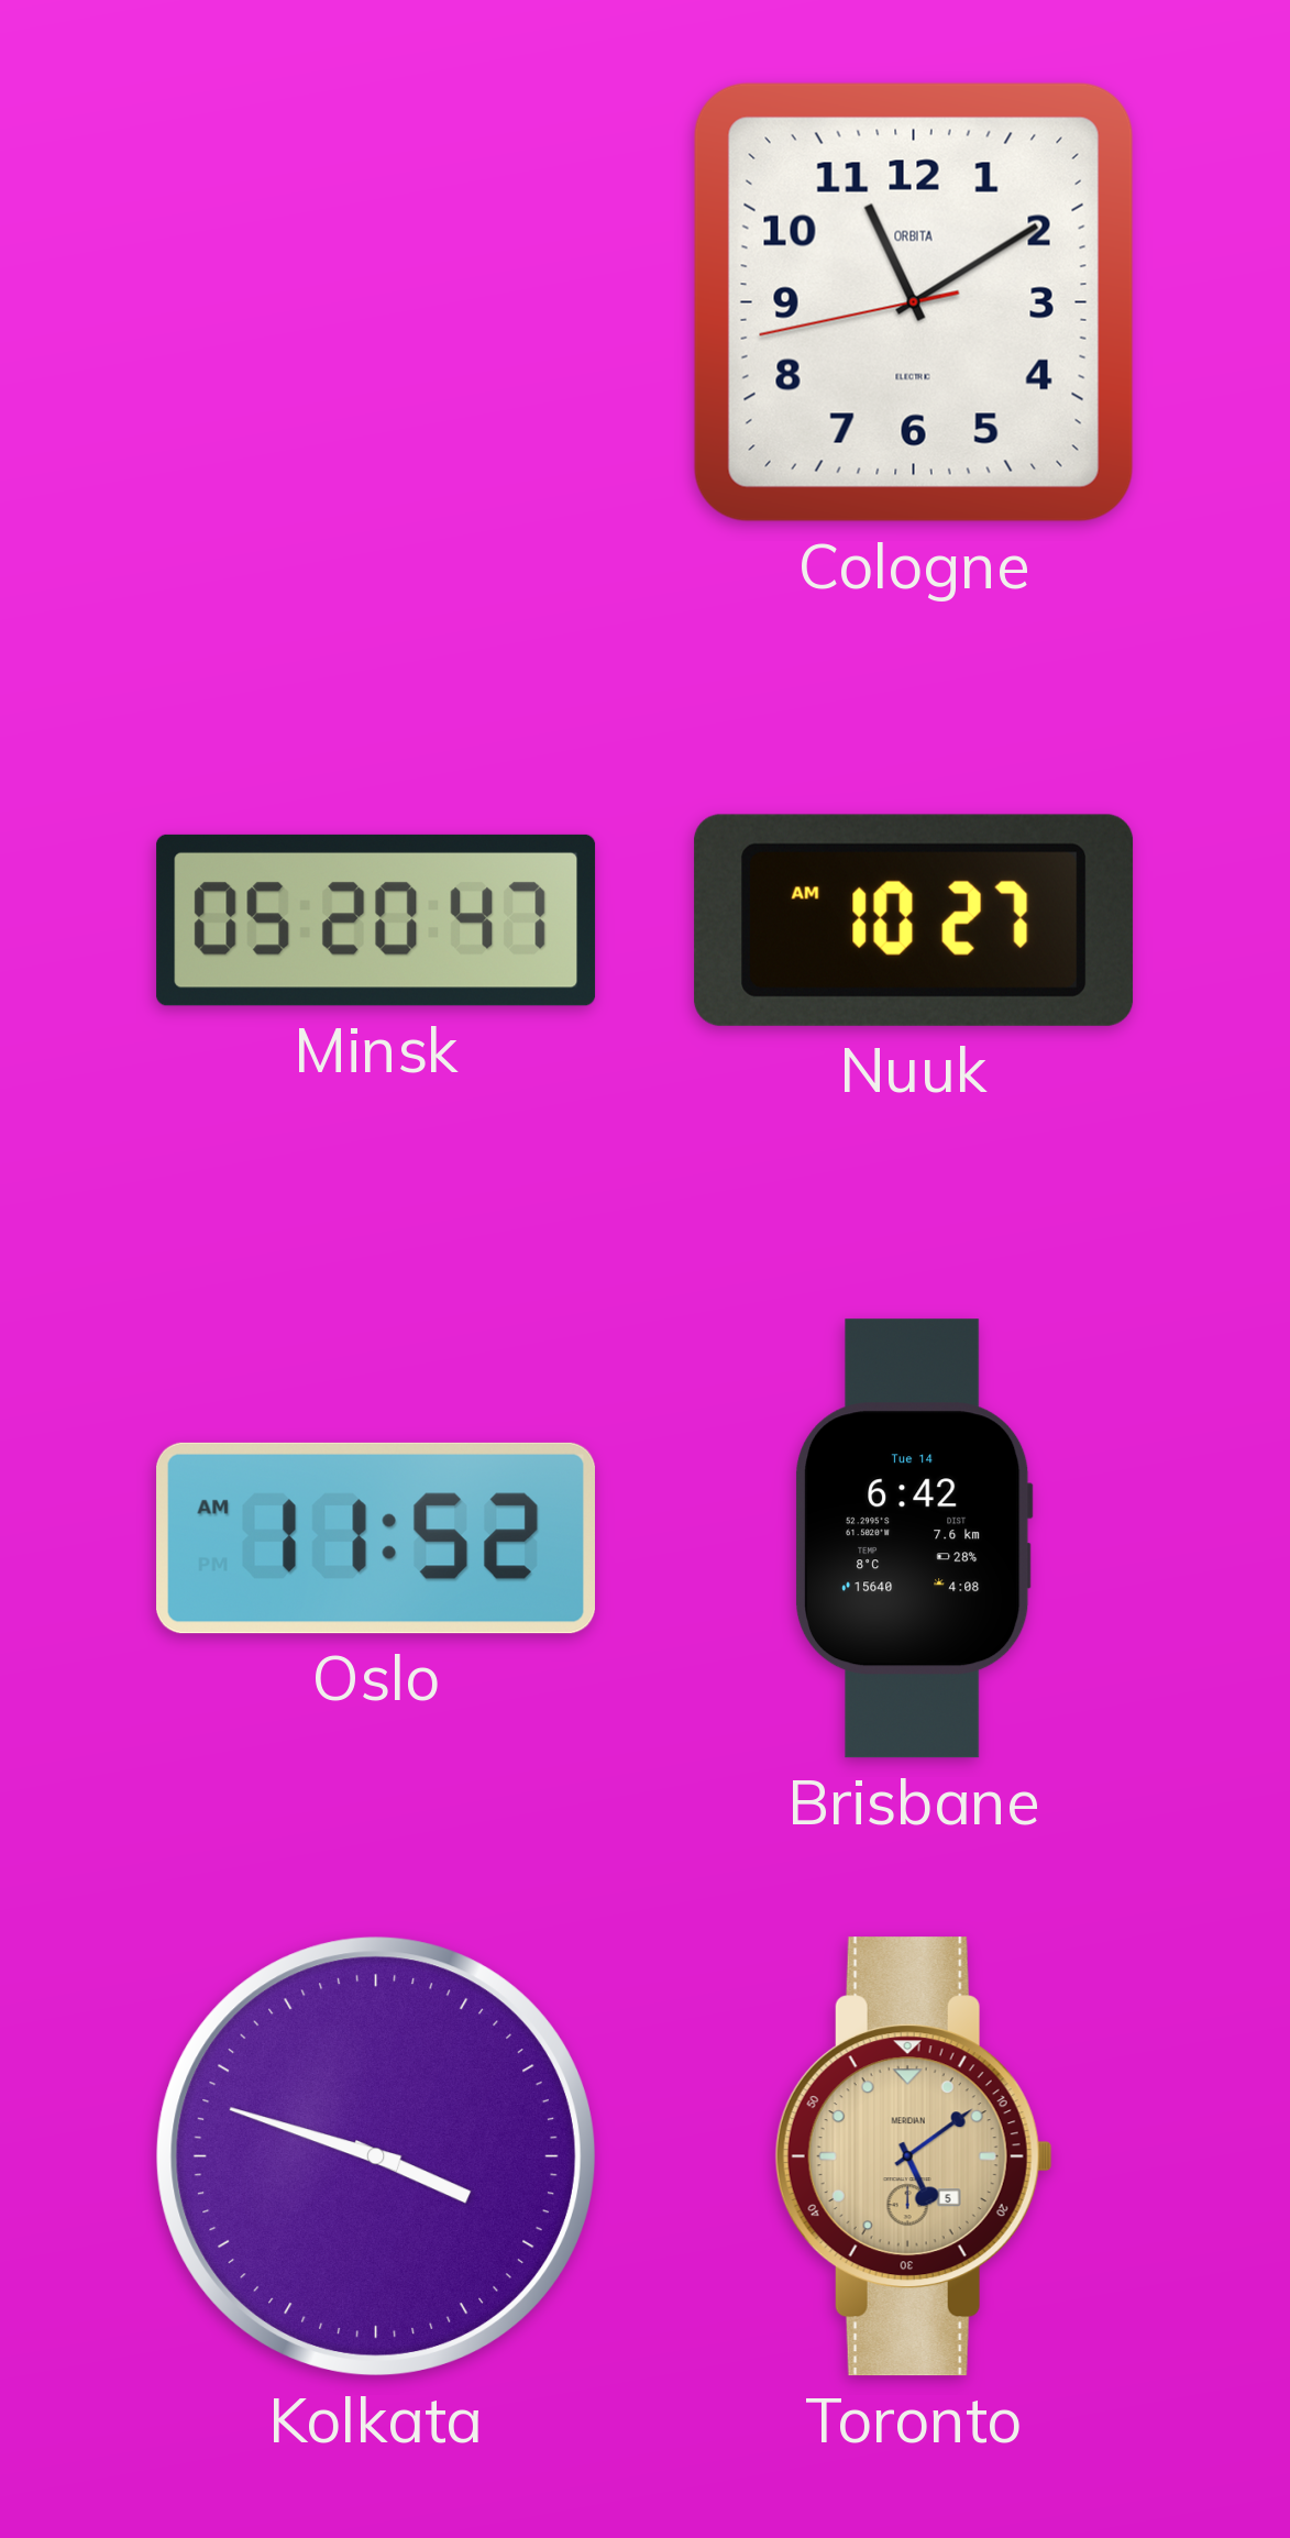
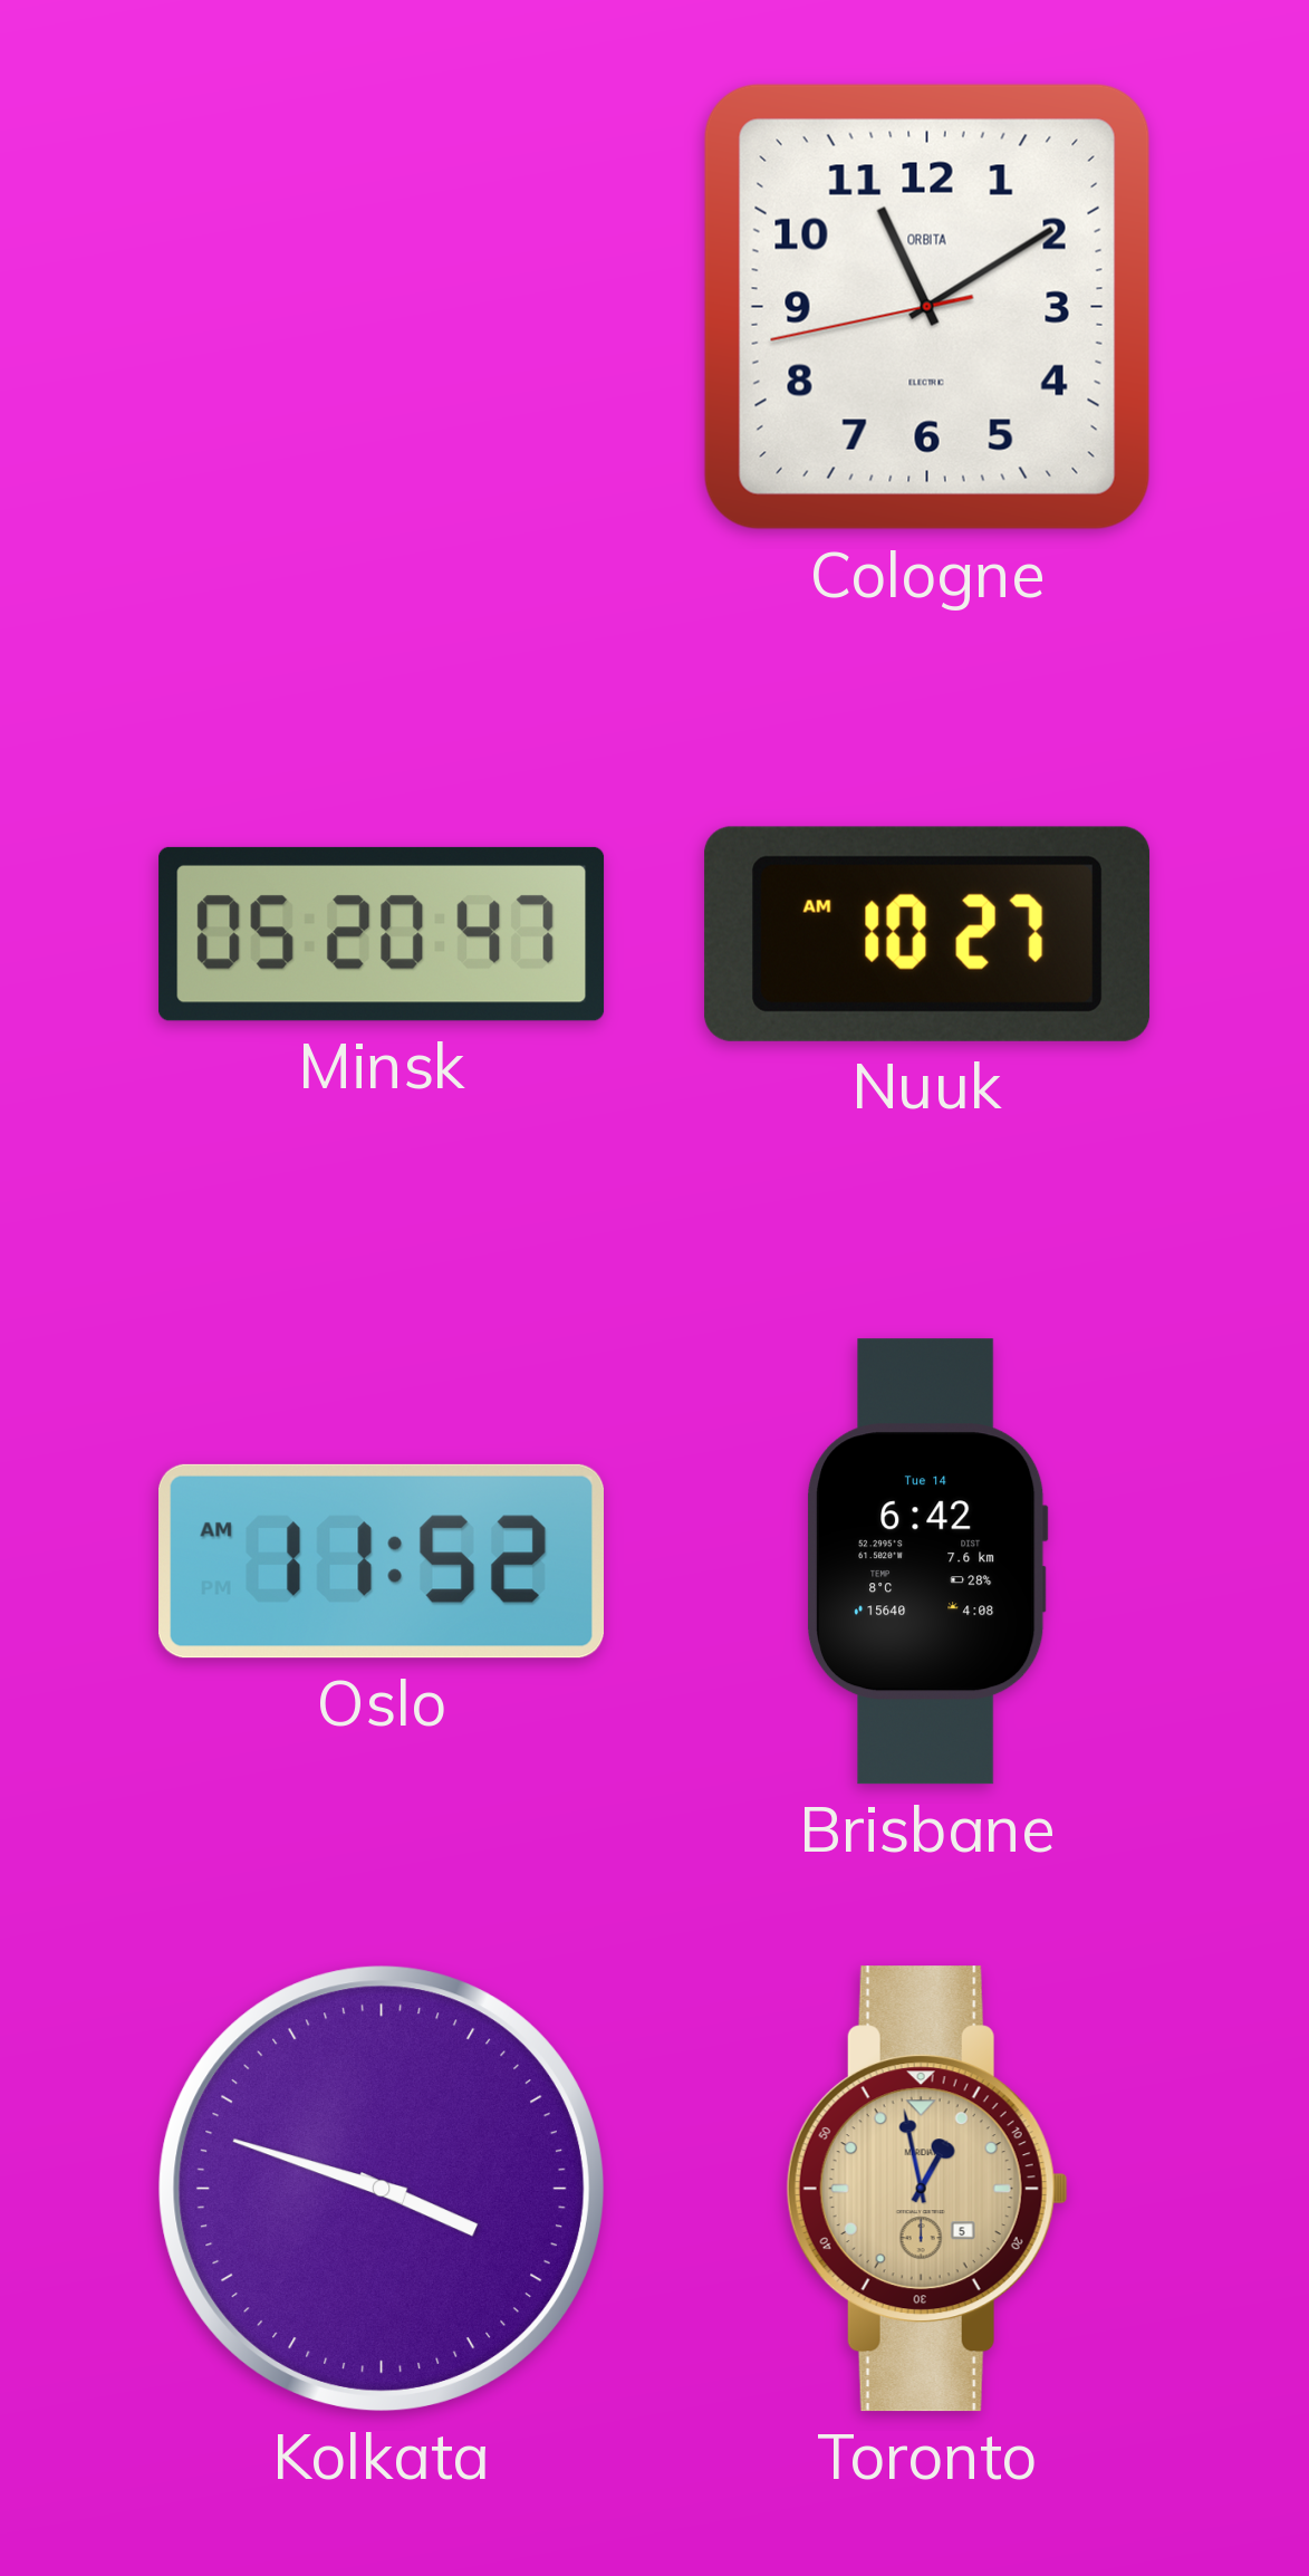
Toronto: 5:09 -> 12:58 (927, 2189)
